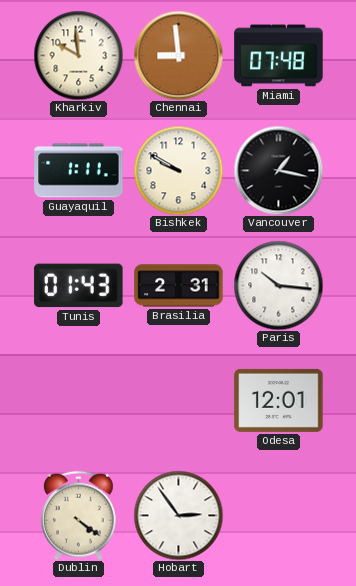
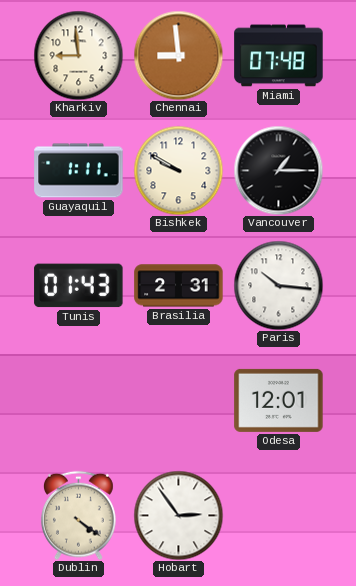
Kharkiv: 9:59 -> 8:59 (78, 55)
Vancouver: 1:17 -> 1:15 (278, 170)
